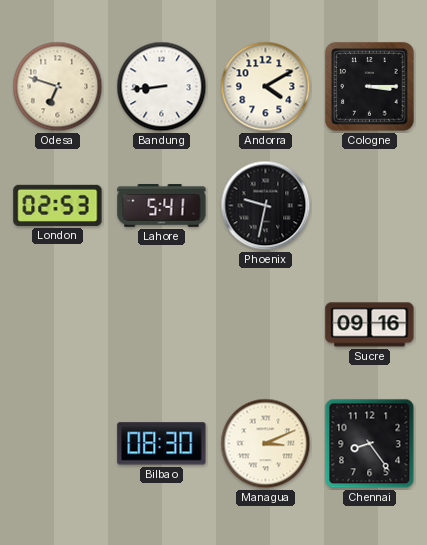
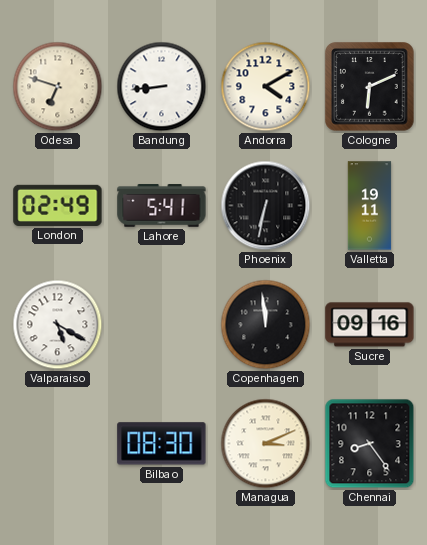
Cologne: 3:15 -> 6:11 (370, 87)
London: 02:53 -> 02:49 (58, 205)
Phoenix: 9:32 -> 6:32 (266, 206)
Valletta: none -> 19:11 (370, 206)
Valparaiso: none -> 5:20 (58, 325)
Copenhagen: none -> 11:59 (266, 325)
